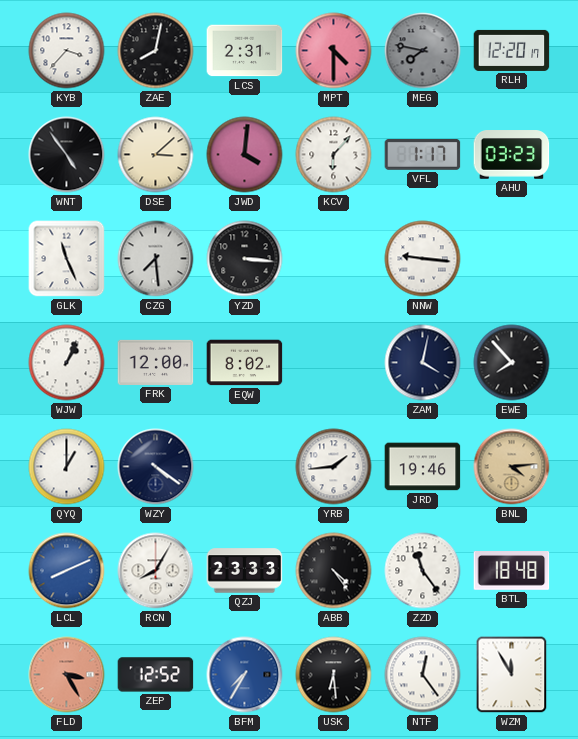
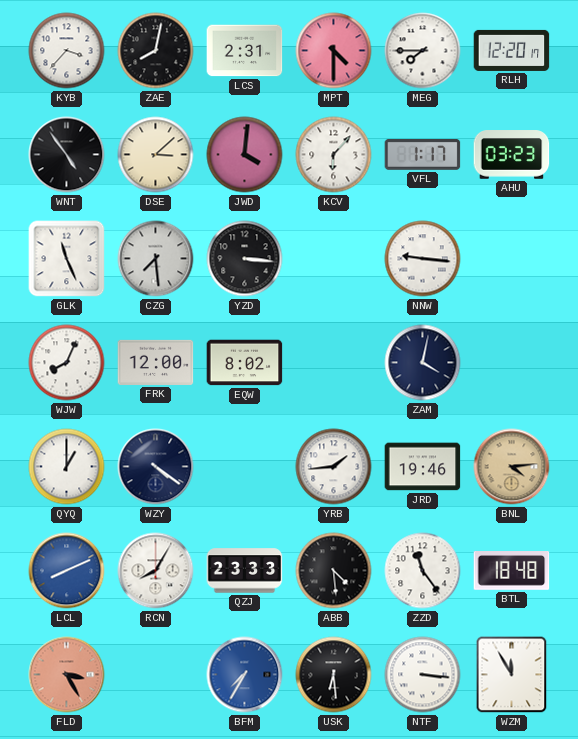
MEG: 7:47 -> 7:45 (423, 51)
MEG dial: grey -> white (423, 51)
WJW: 1:04 -> 8:04 (67, 363)
EWE: 7:53 -> none (512, 363)
ABB: 4:24 -> 4:29 (334, 571)
ZEP: 12:52 -> none (156, 675)
NTF: 12:24 -> 3:16 (423, 675)
